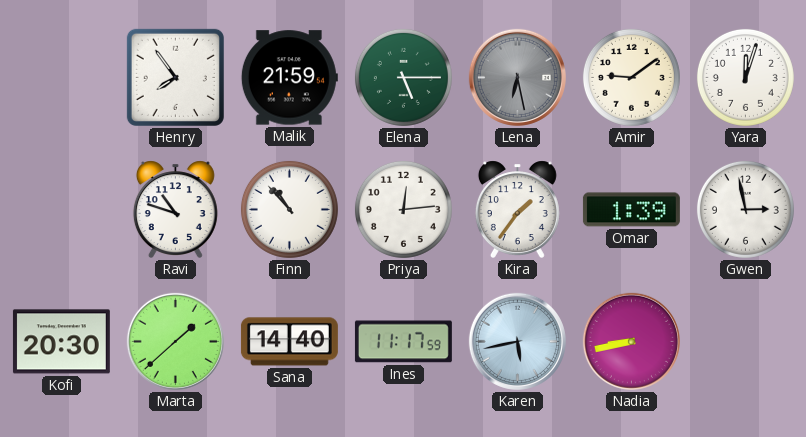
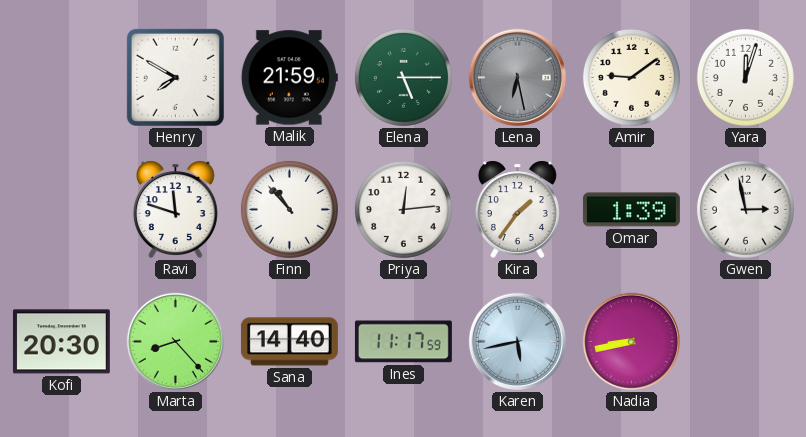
Henry: 7:54 -> 7:50 (175, 77)
Ravi: 10:48 -> 11:48 (175, 209)
Marta: 1:38 -> 8:23 (175, 341)
